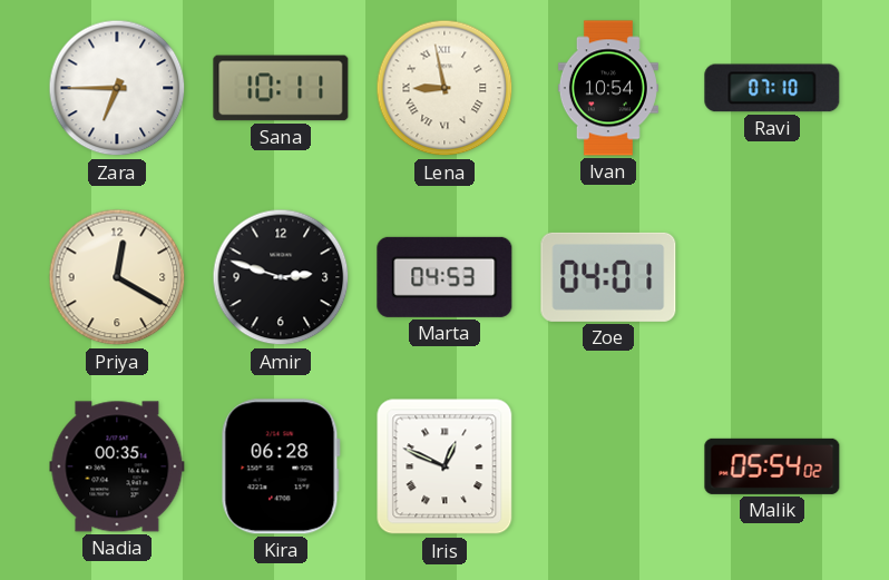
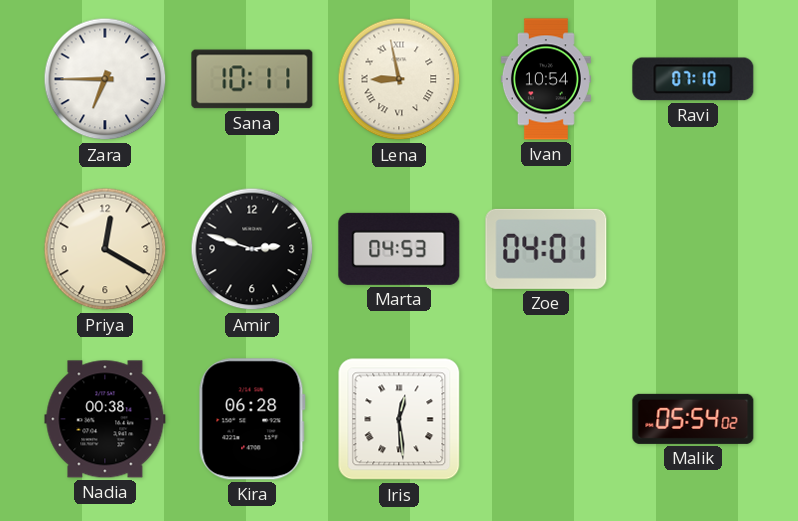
Nadia: 00:35 -> 00:38 (105, 419)
Iris: 12:49 -> 12:29 (399, 419)
